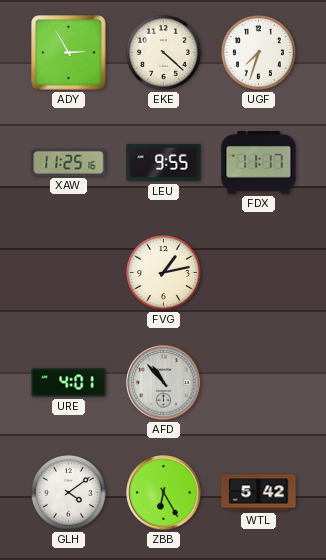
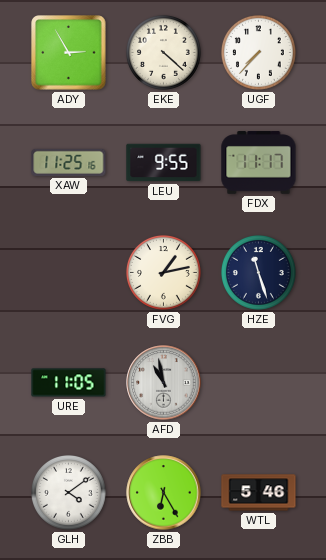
UGF: 7:33 -> 7:37 (258, 52)
HZE: none -> 11:27 (258, 272)
URE: 4:01 -> 11:05 (69, 383)
AFD: 10:53 -> 10:58 (164, 383)
WTL: 5:42 -> 5:46 (259, 493)
